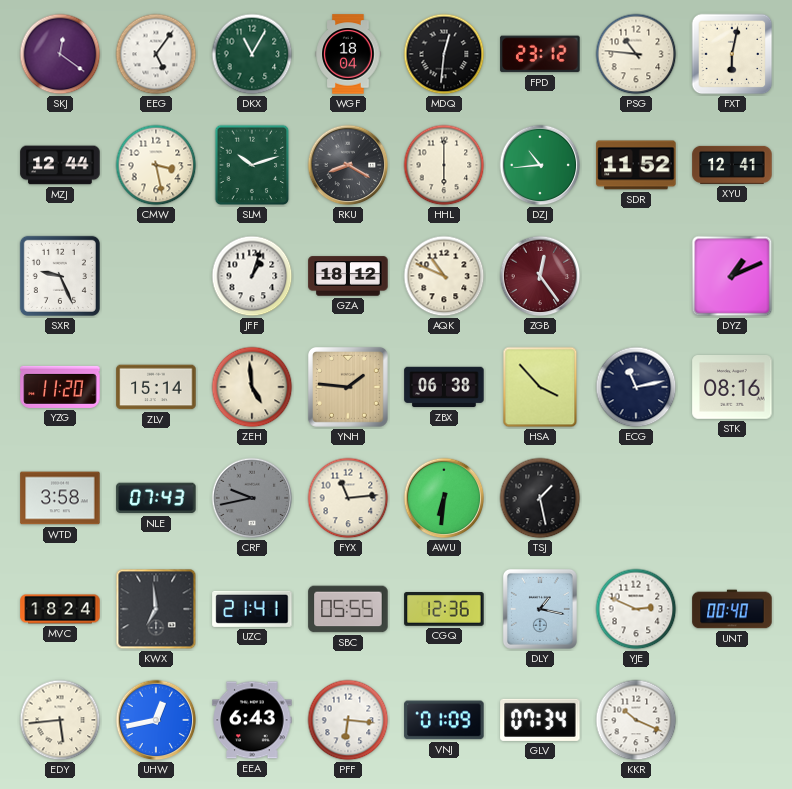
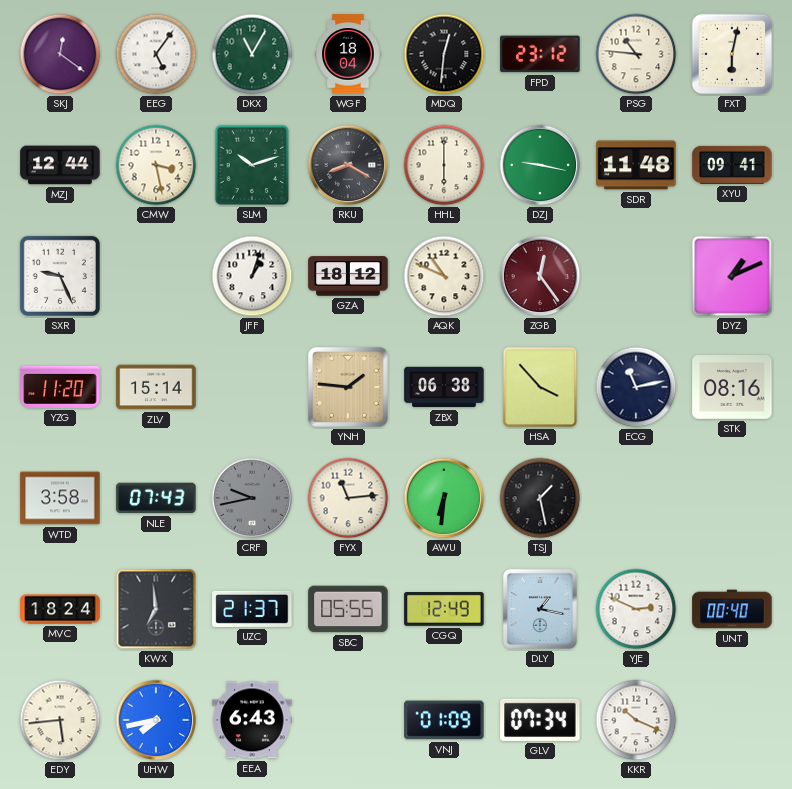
DZJ: 10:44 -> 9:17 (540, 165)
SDR: 11:52 -> 11:48 (636, 165)
XYU: 12:41 -> 09:41 (732, 165)
ZEH: 4:59 -> none (252, 387)
UZC: 21:41 -> 21:37 (252, 609)
CGQ: 12:36 -> 12:49 (444, 610)
UHW: 12:43 -> 7:43 (156, 720)
PFF: 6:16 -> none (348, 720)
